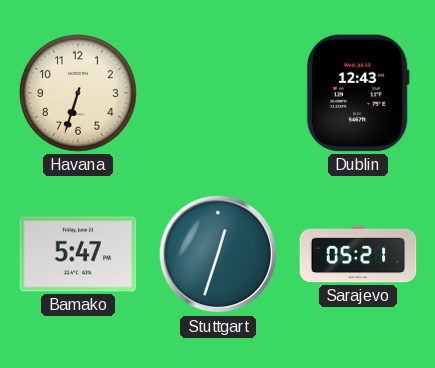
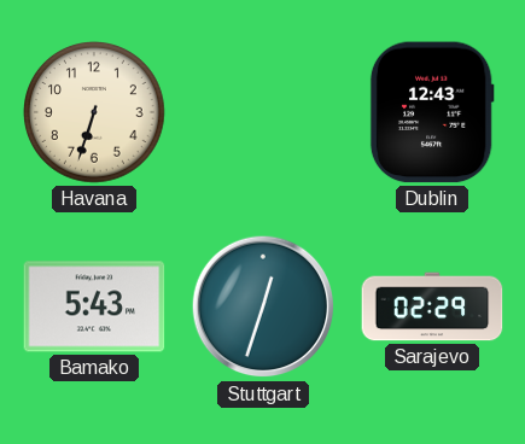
Bamako: 5:47 -> 5:43 (94, 306)
Sarajevo: 05:21 -> 02:29 (432, 306)
